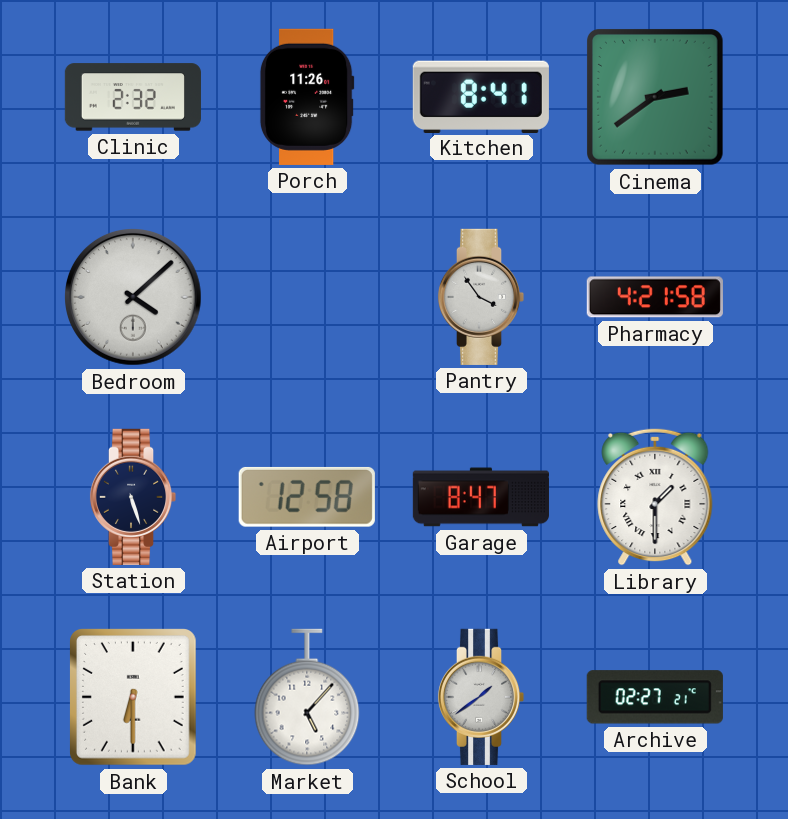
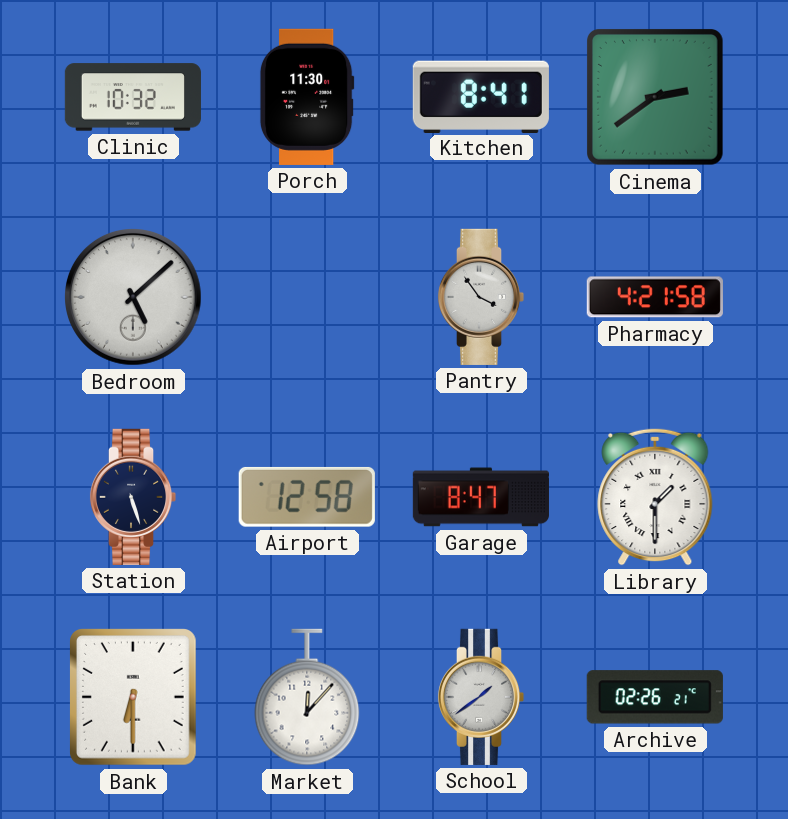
Clinic: 2:32 -> 10:32 (133, 97)
Porch: 11:26 -> 11:30 (307, 97)
Bedroom: 4:08 -> 5:08 (134, 298)
Market: 5:07 -> 12:07 (307, 697)
Archive: 02:27 -> 02:26 (655, 697)
